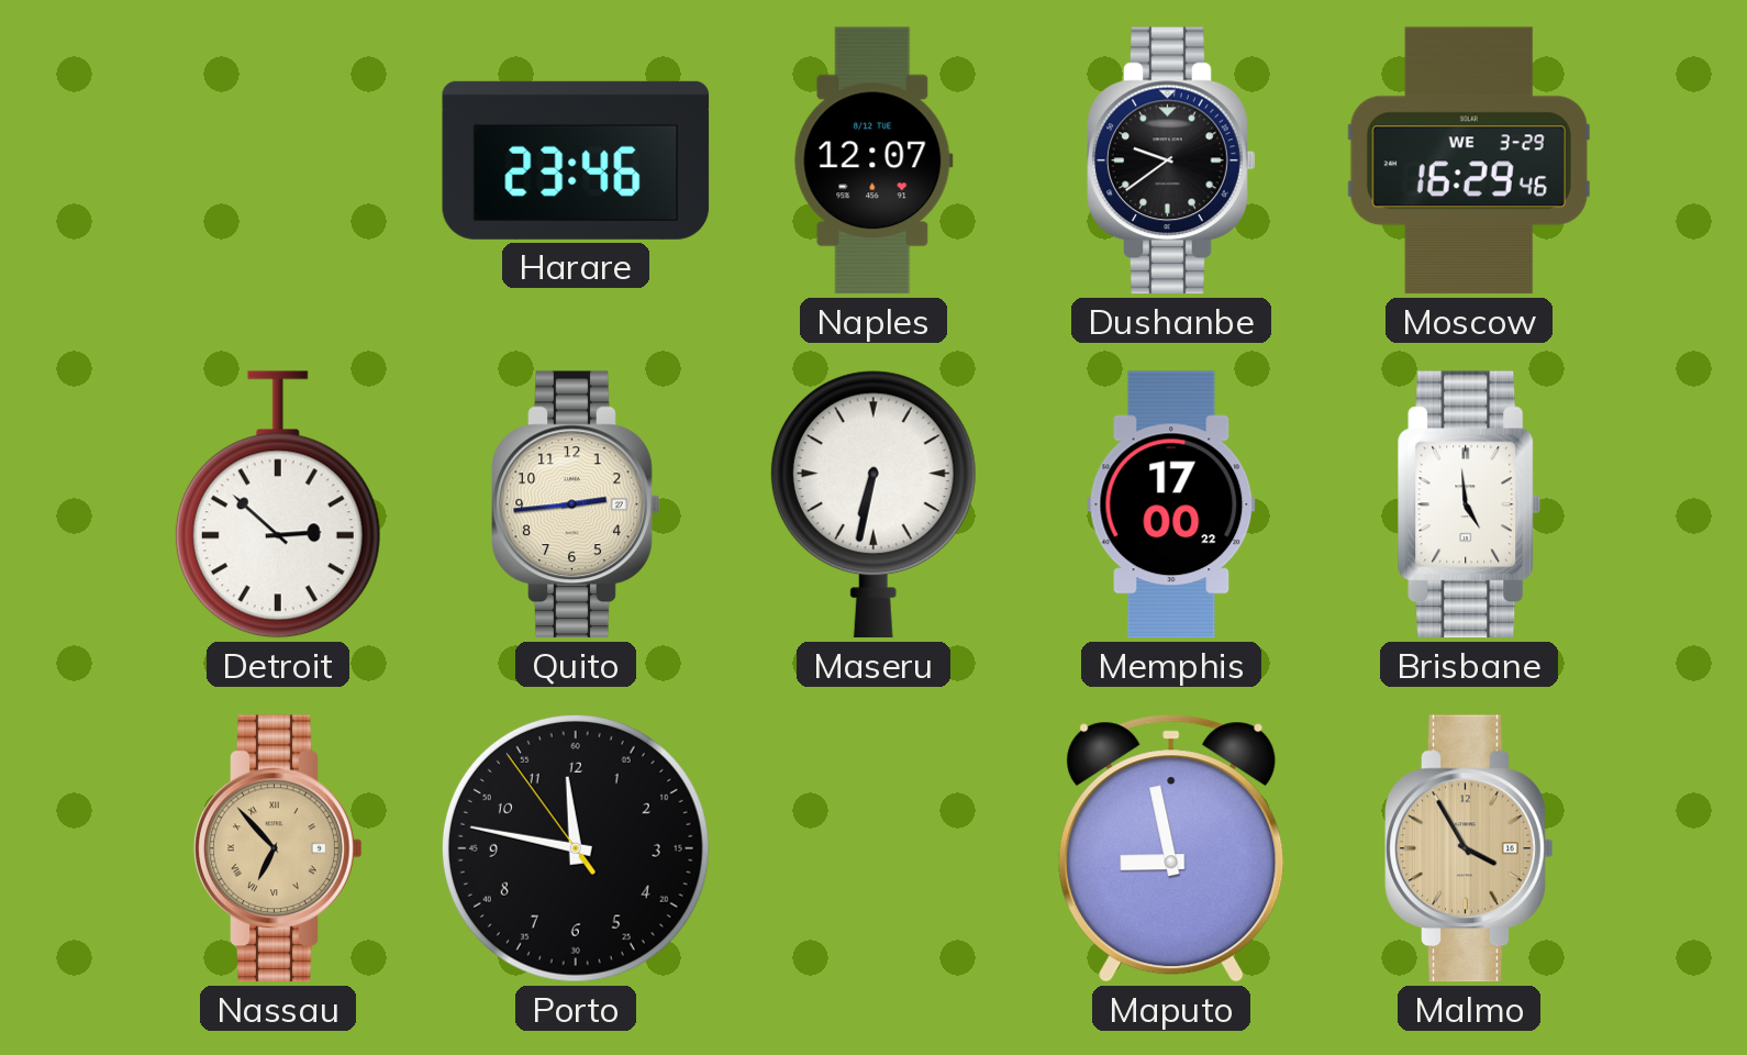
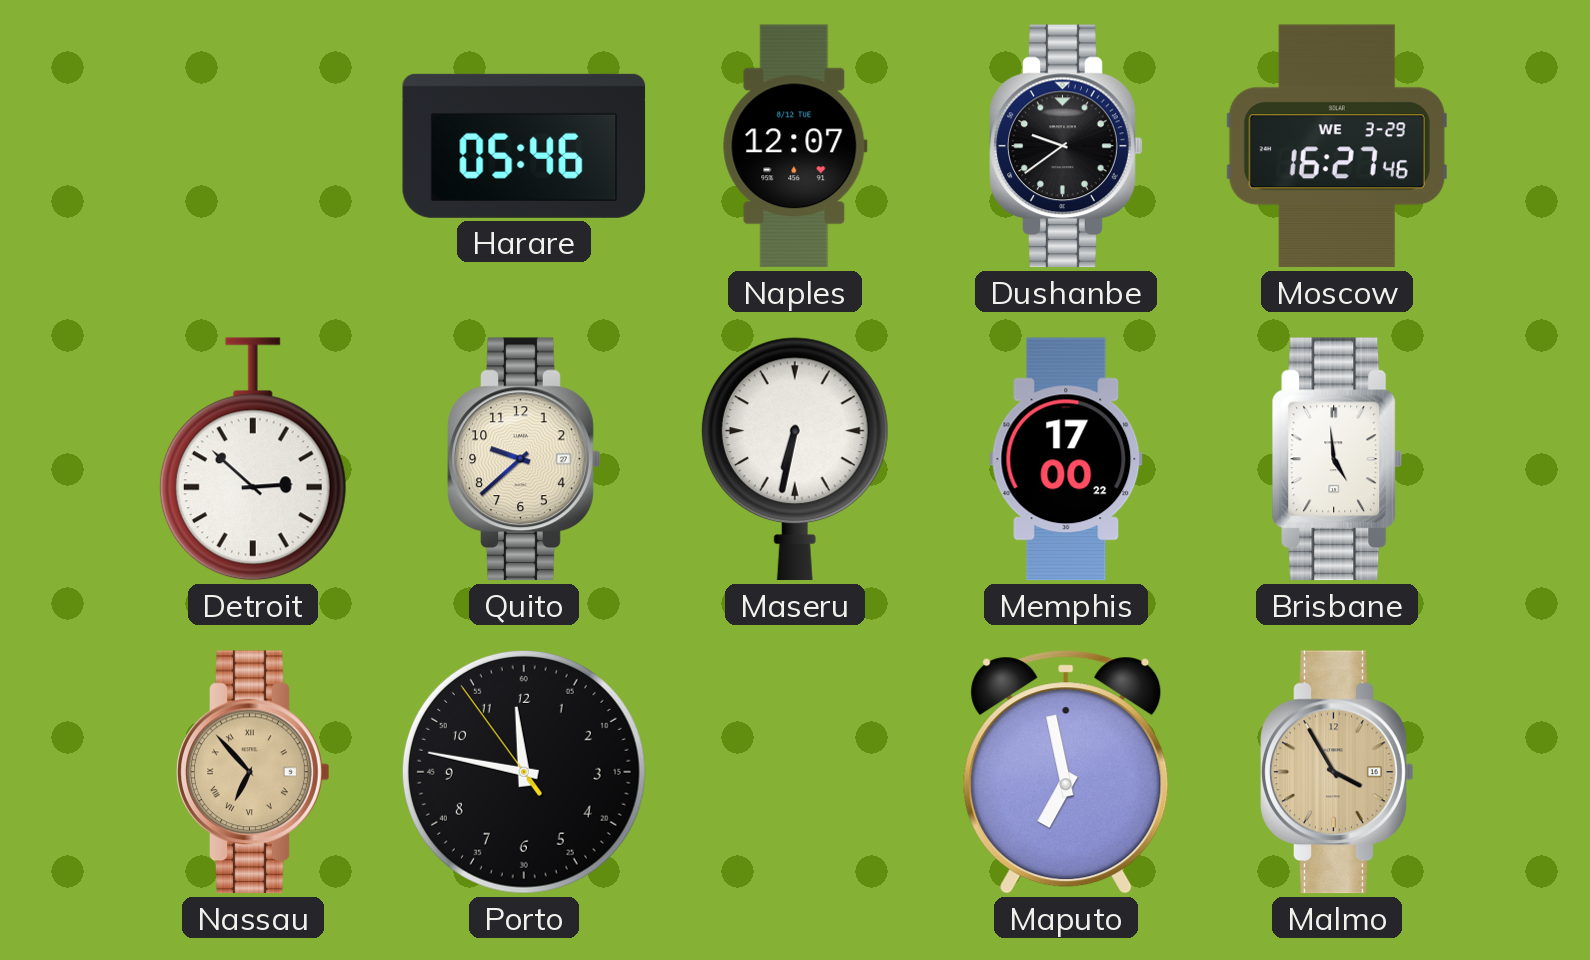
Harare: 23:46 -> 05:46 (524, 146)
Moscow: 16:29 -> 16:27 (1337, 146)
Quito: 2:44 -> 9:38 (524, 459)
Maputo: 8:58 -> 6:58 (1066, 772)
